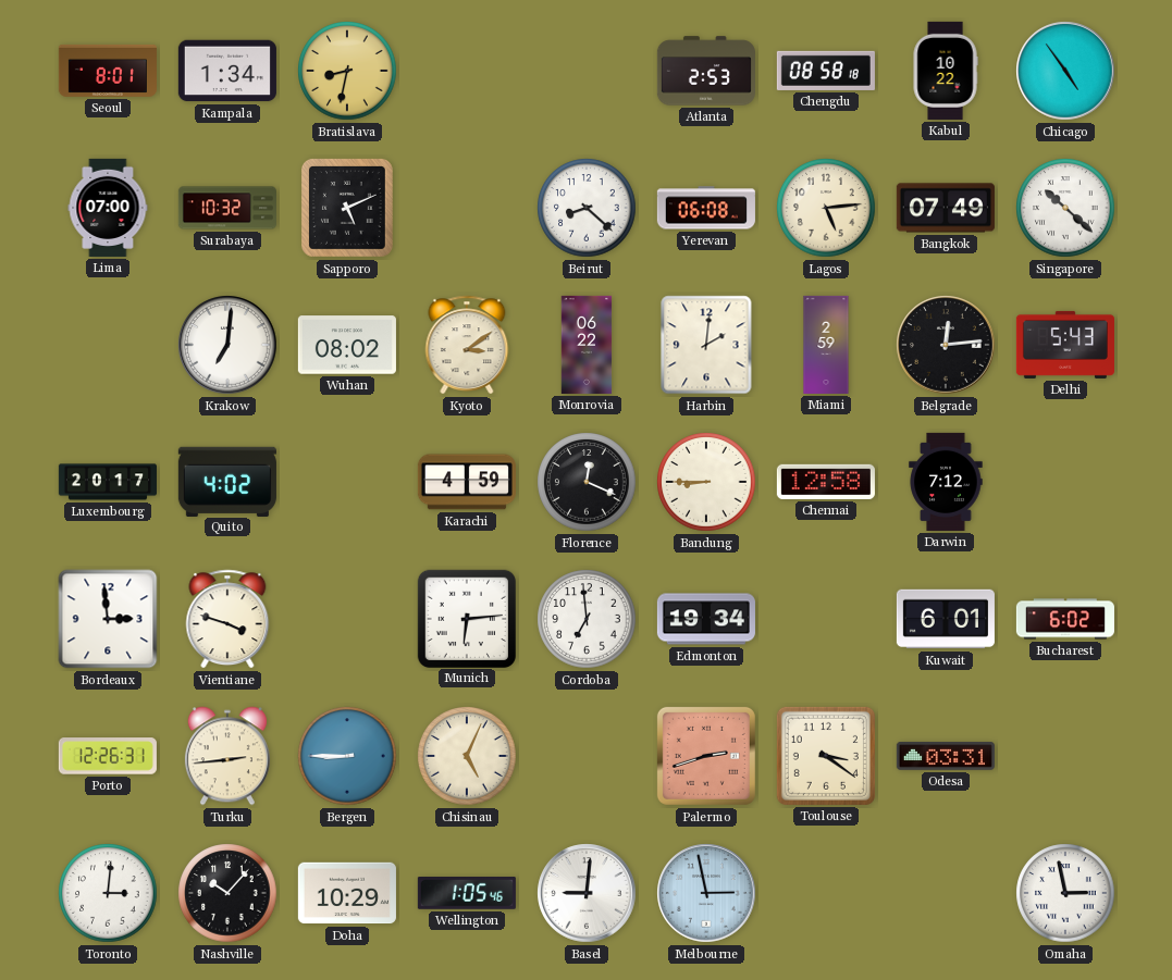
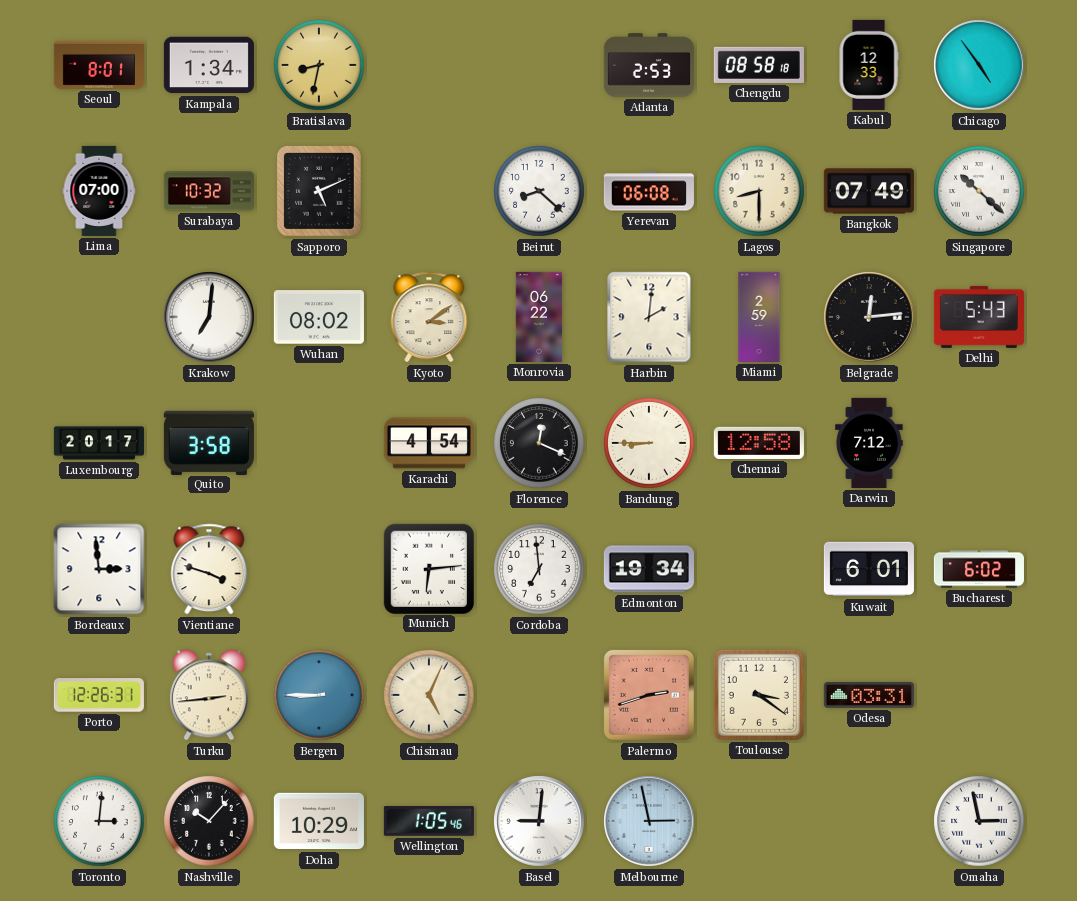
Kabul: 10:22 -> 12:33 (869, 65)
Lagos: 5:14 -> 8:30 (759, 191)
Quito: 4:02 -> 3:58 (209, 442)
Karachi: 4:59 -> 4:54 (429, 443)
